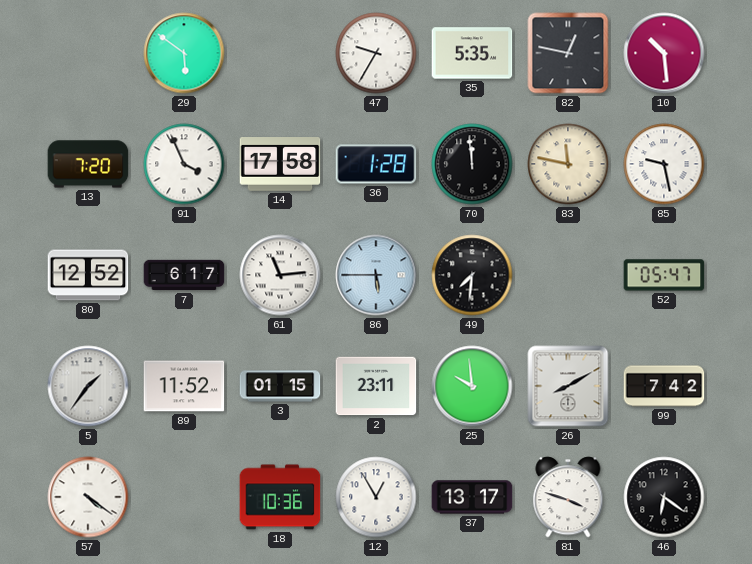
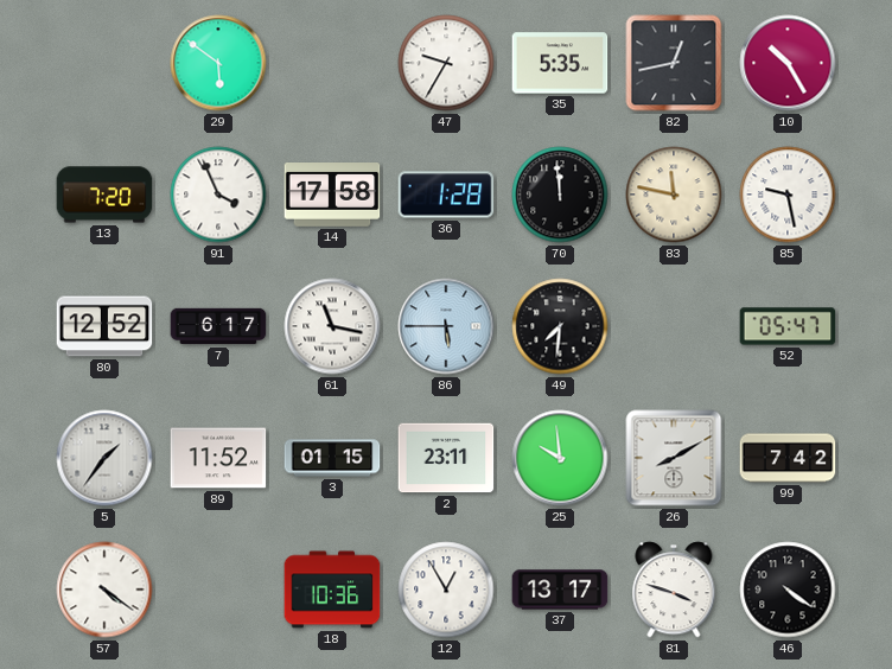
82: 12:47 -> 12:43 (674, 63)
10: 10:29 -> 10:25 (788, 63)
61: 11:14 -> 11:17 (332, 326)
46: 6:21 -> 4:21 (788, 590)
